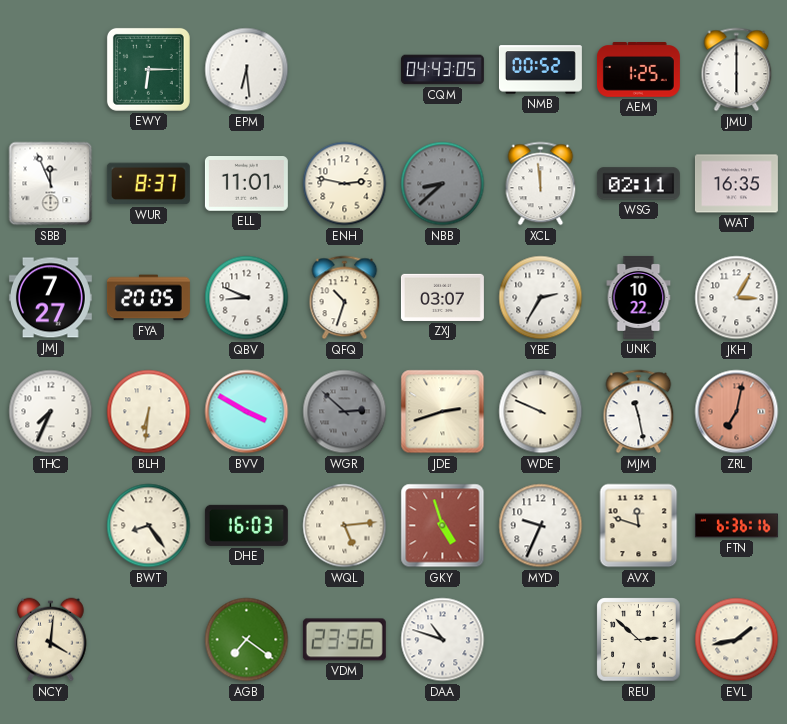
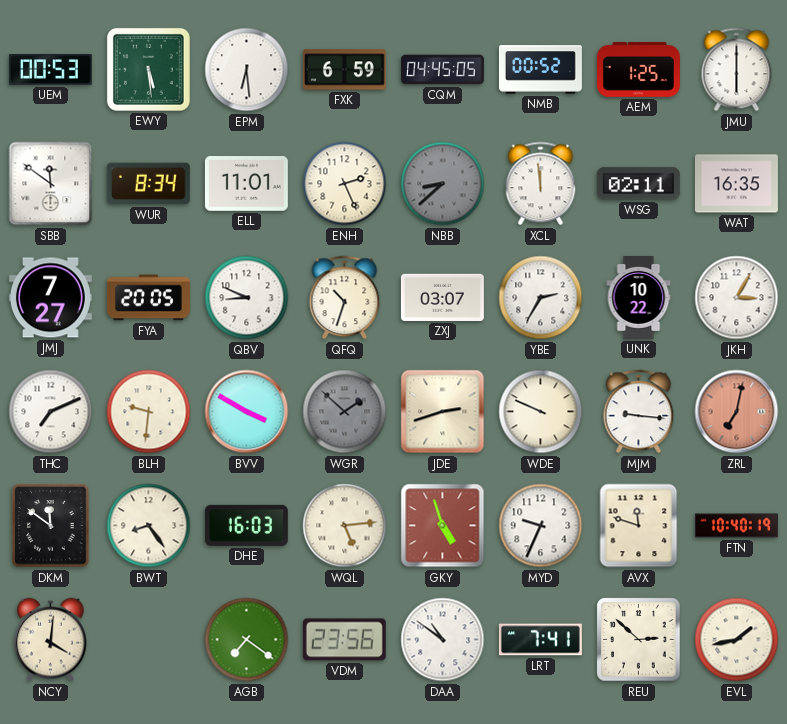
UEM: none -> 00:53 (50, 70)
EWY: 6:15 -> 5:29 (148, 69)
FXK: none -> 6:59 (344, 70)
CQM: 04:43 -> 04:45 (442, 70)
SBB: 11:56 -> 11:51 (51, 184)
WUR: 8:37 -> 8:34 (148, 184)
ENH: 2:47 -> 2:26 (345, 184)
THC: 7:34 -> 7:11 (51, 412)
BLH: 6:31 -> 9:31 (149, 412)
WGR: 2:52 -> 1:52 (345, 412)
MJM: 11:28 -> 9:16 (639, 412)
DKM: none -> 11:51 (51, 526)
FTN: 6:36 -> 10:40 (736, 526)
DAA: 10:48 -> 10:51 (443, 640)
LRT: none -> 7:41 (540, 640)
